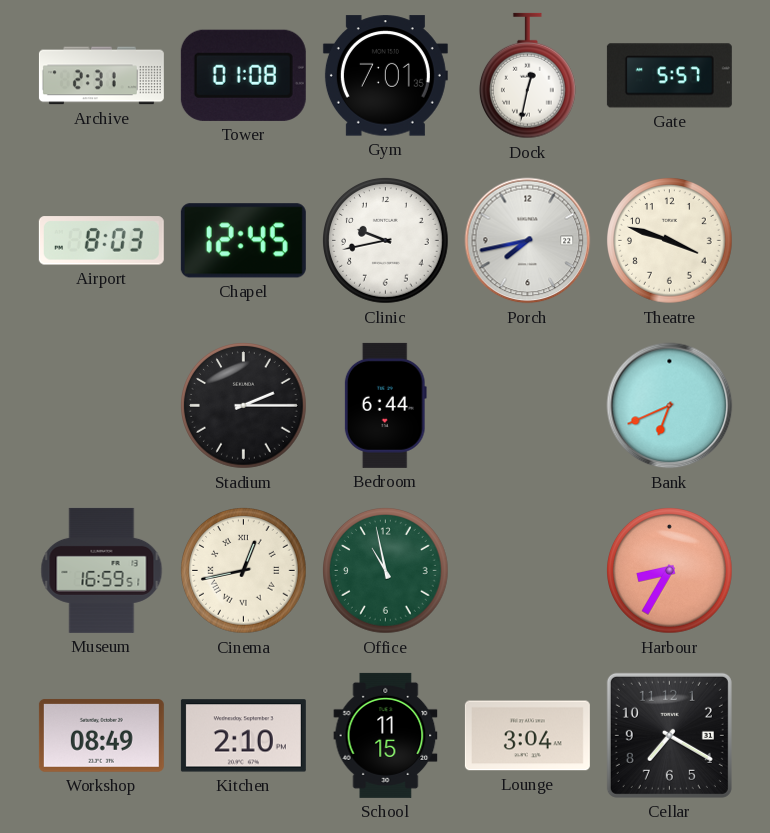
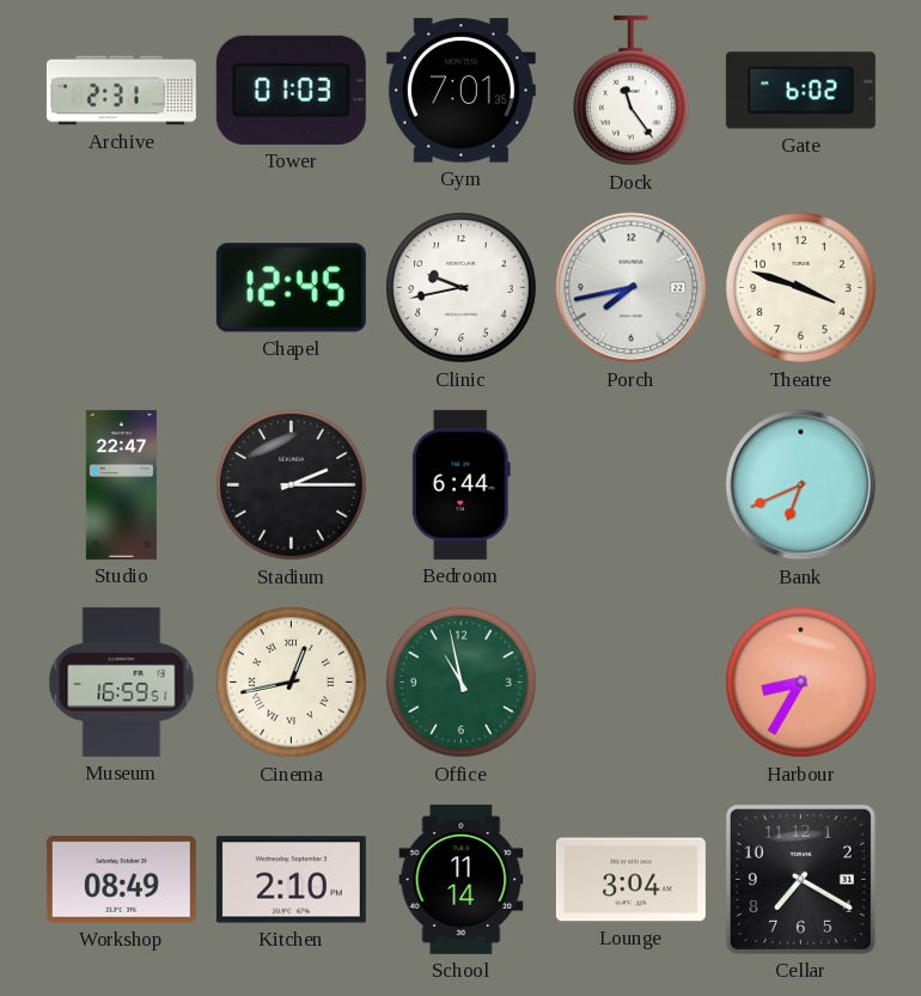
Tower: 01:08 -> 01:03 (291, 90)
Dock: 12:32 -> 11:24 (630, 91)
Gate: 5:57 -> 6:02 (800, 91)
Airport: 8:03 -> none (101, 241)
Studio: none -> 22:47 (121, 484)
School: 11:15 -> 11:14 (462, 879)
